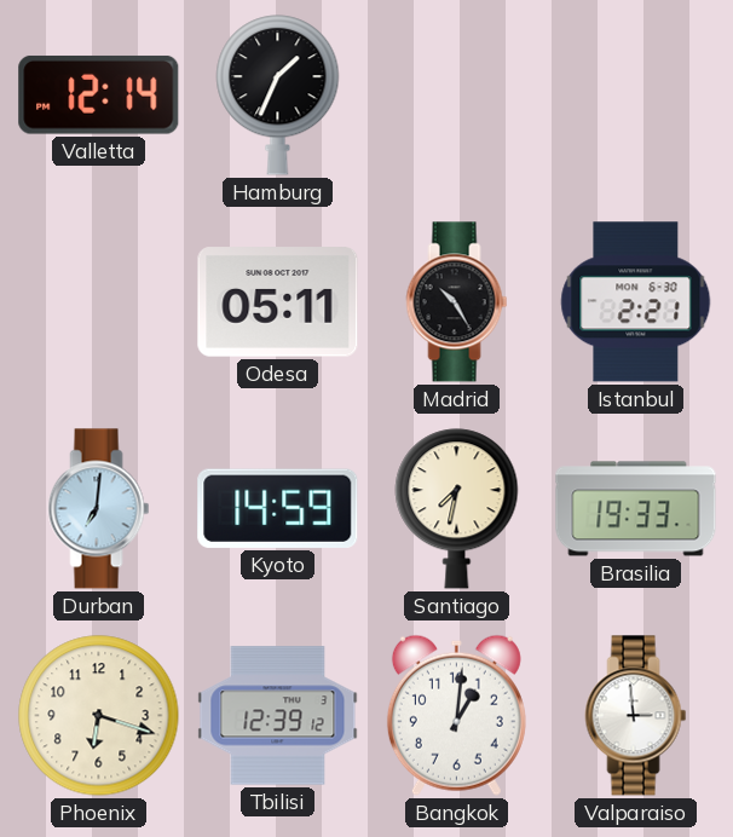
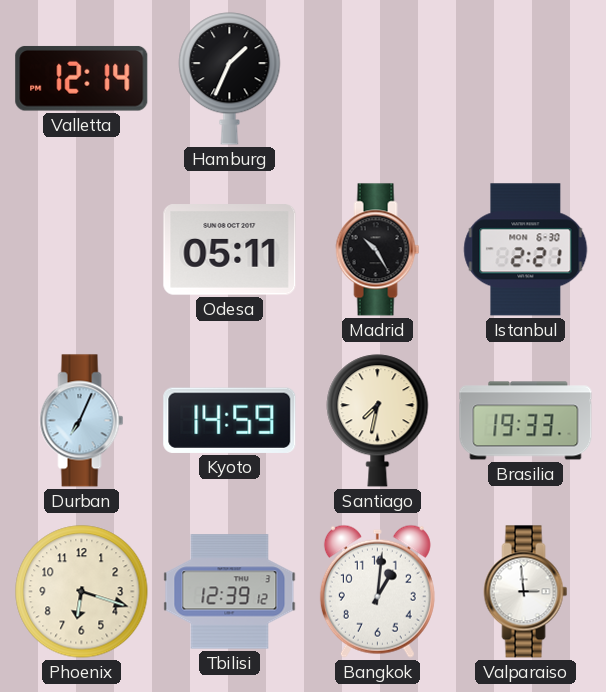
Durban: 7:01 -> 7:04 (82, 421)
